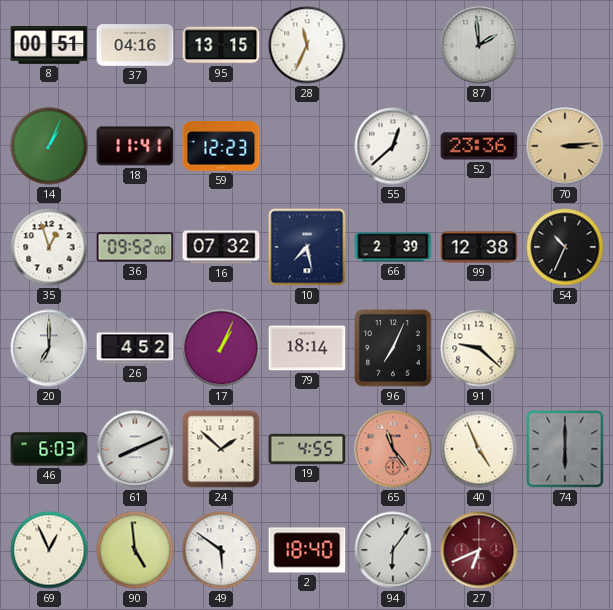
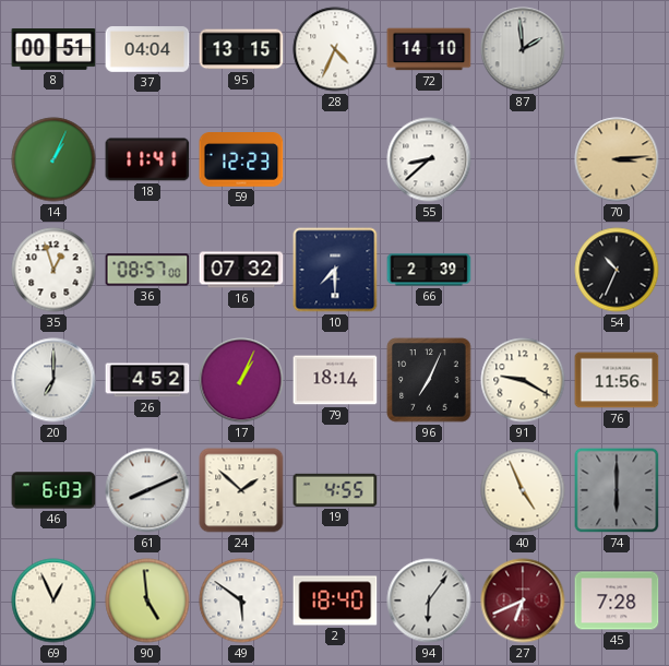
37: 04:16 -> 04:04 (147, 49)
28: 11:34 -> 4:34 (335, 49)
72: none -> 14:10 (429, 49)
55: 12:38 -> 8:38 (429, 159)
52: 23:36 -> none (479, 146)
36: 09:52 -> 08:57 (147, 270)
10: 7:28 -> 7:30 (335, 270)
99: 12:38 -> none (479, 247)
91: 9:22 -> 9:20 (523, 380)
76: none -> 11:56 (617, 380)
65: 11:24 -> none (393, 449)
45: none -> 7:28 (617, 600)
